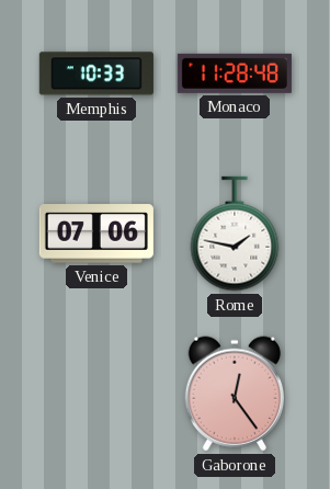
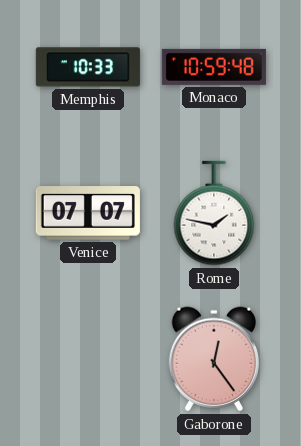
Monaco: 11:28 -> 10:59 (214, 67)
Venice: 07:06 -> 07:07 (88, 213)
